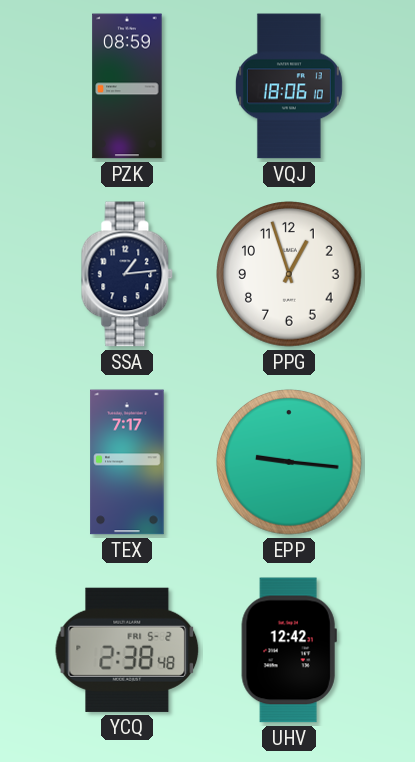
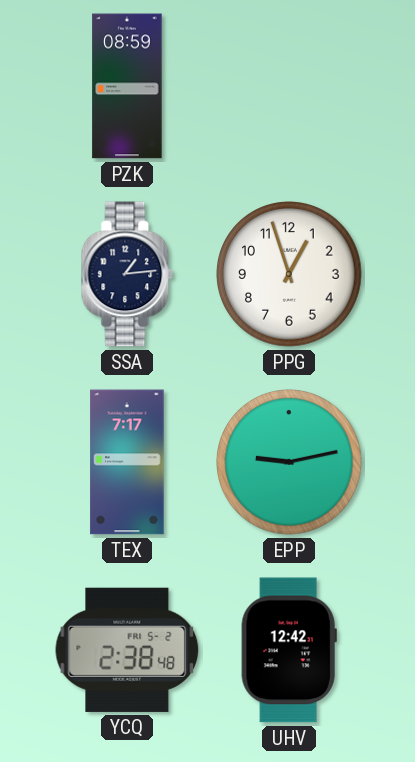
VQJ: 18:06 -> none (289, 86)
EPP: 9:16 -> 9:13 (289, 462)
